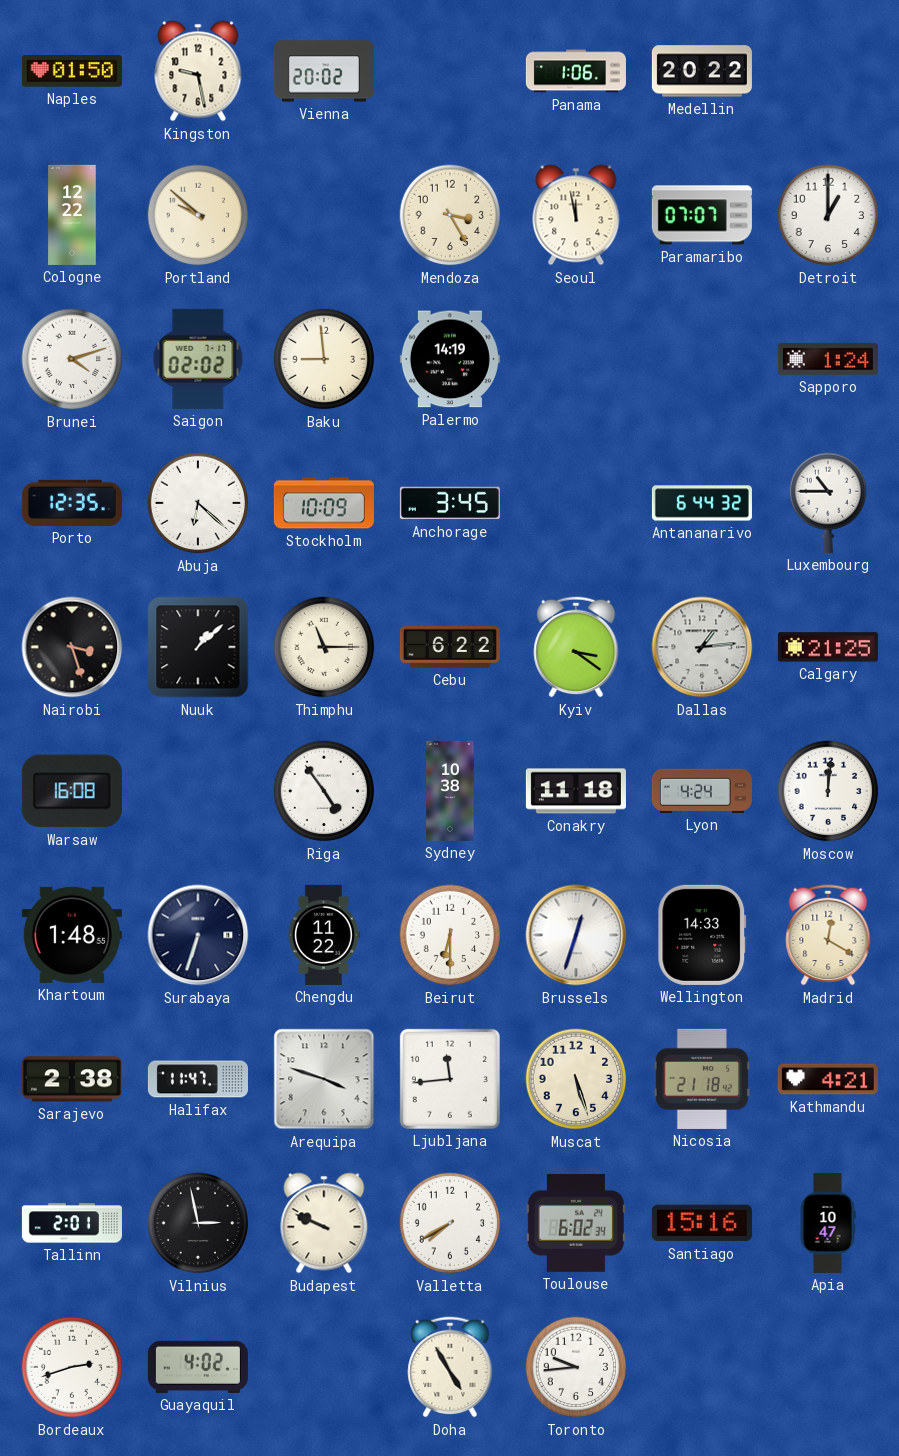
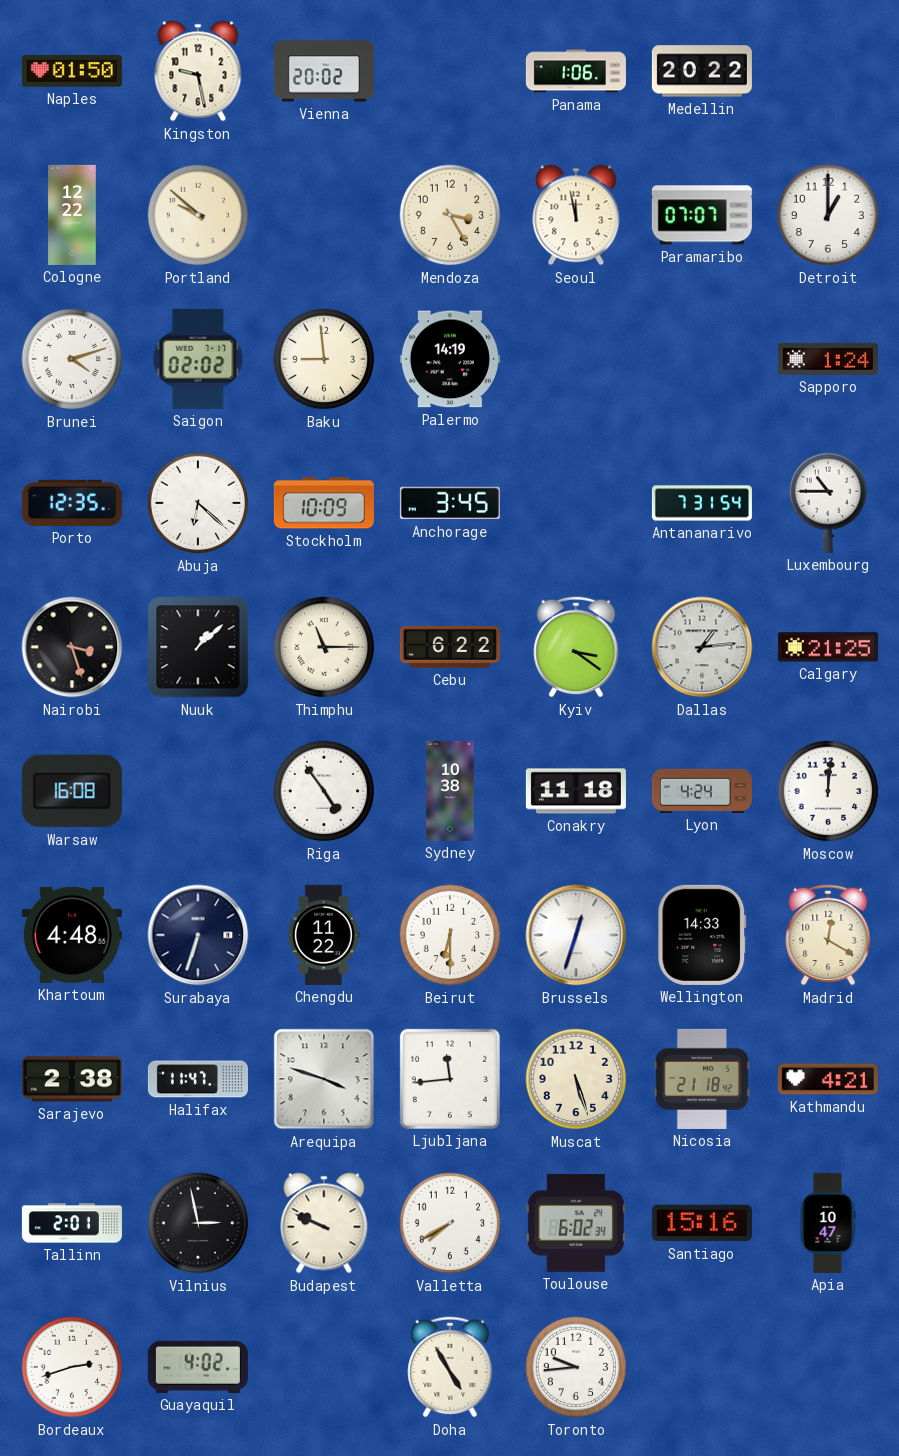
Antananarivo: 6:44 -> 7:31 (702, 503)
Khartoum: 1:48 -> 4:48 (72, 935)
